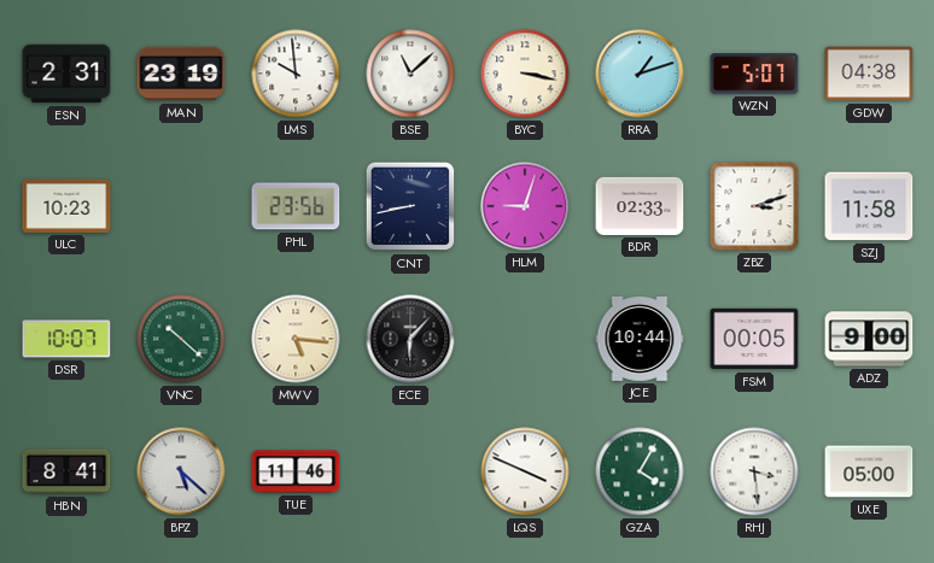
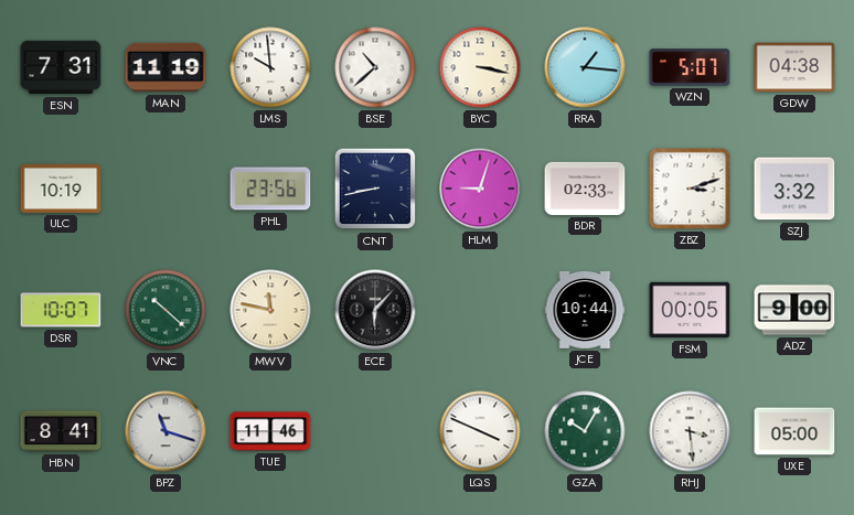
ESN: 2:31 -> 7:31 (61, 67)
MAN: 23:19 -> 11:19 (166, 67)
BSE: 11:08 -> 10:38 (375, 67)
RRA: 1:12 -> 1:16 (585, 67)
ULC: 10:23 -> 10:19 (61, 189)
SZJ: 11:58 -> 3:32 (794, 189)
MWV: 5:16 -> 11:47 (270, 310)
BPZ: 5:22 -> 11:18 (166, 431)
GZA: 4:05 -> 10:05 (585, 431)
